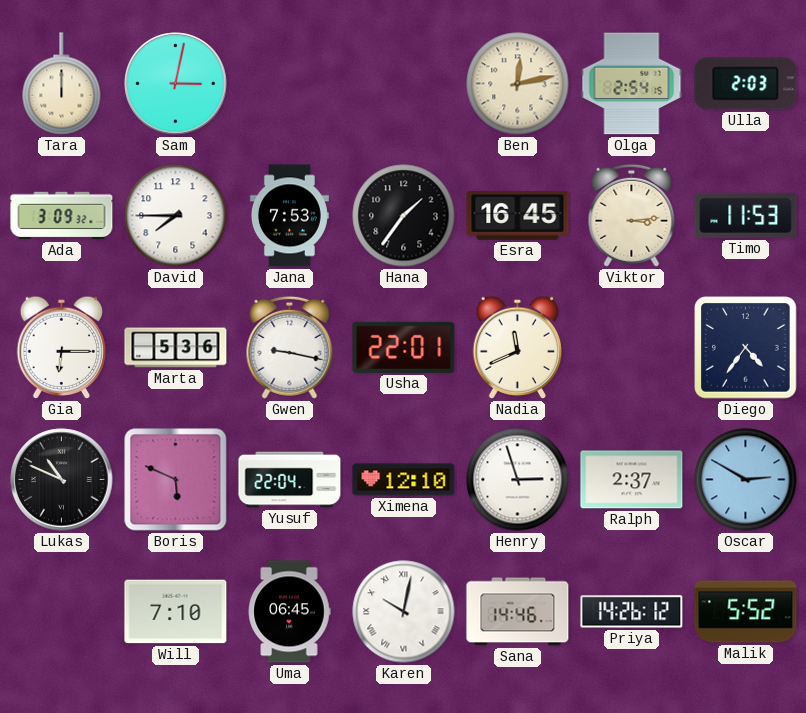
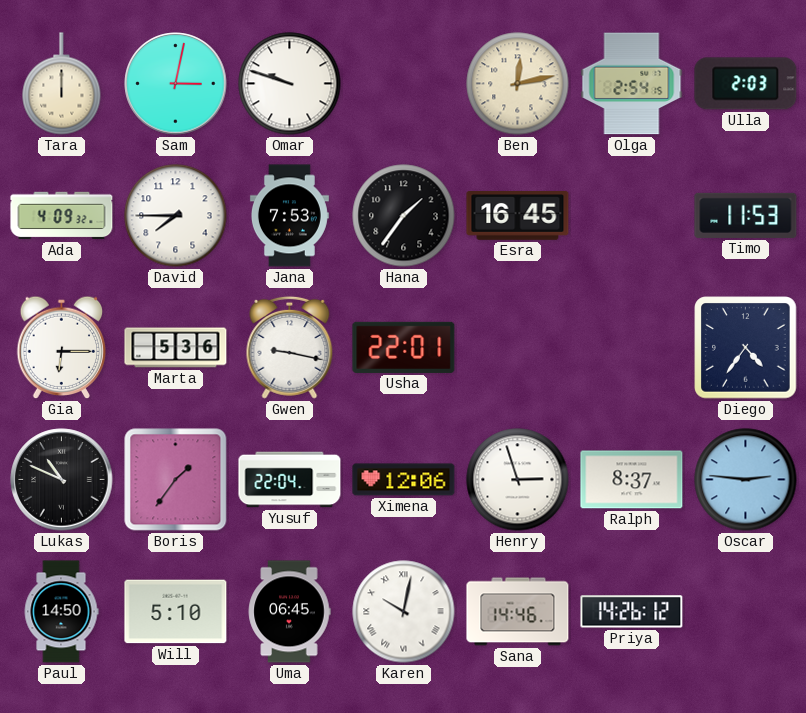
Omar: none -> 9:48 (290, 84)
Ada: 3:09 -> 4:09 (62, 216)
Viktor: 3:14 -> none (632, 215)
Nadia: 11:41 -> none (518, 348)
Boris: 5:49 -> 1:36 (176, 480)
Ximena: 12:10 -> 12:06 (404, 480)
Ralph: 2:37 -> 8:37 (632, 480)
Oscar: 2:50 -> 2:46 (746, 480)
Paul: none -> 14:50 (61, 612)
Will: 7:10 -> 5:10 (176, 612)
Malik: 5:52 -> none (746, 612)
